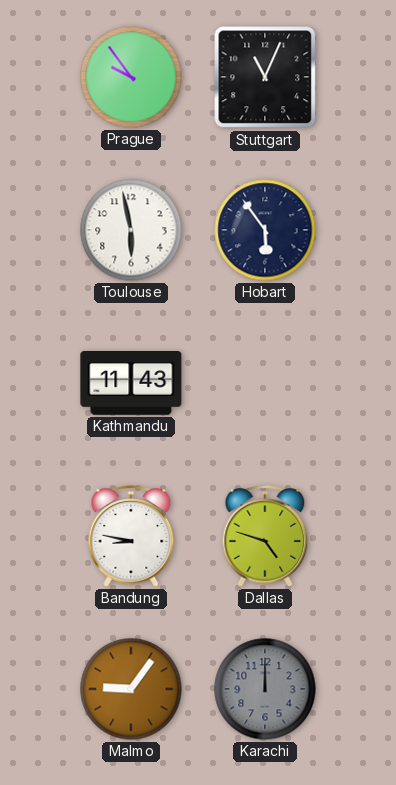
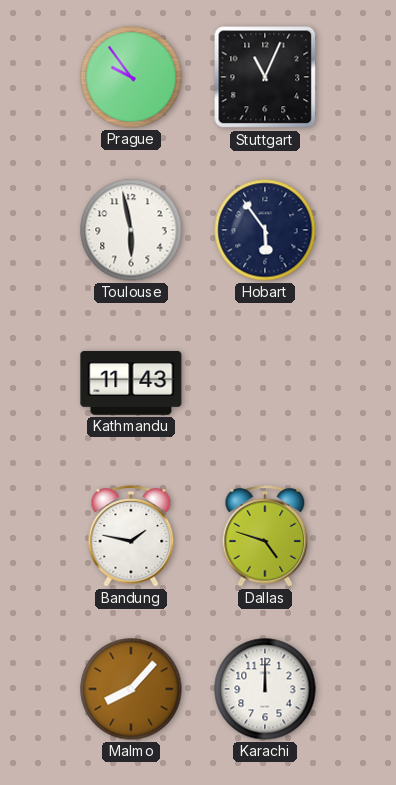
Bandung: 8:47 -> 1:47 (131, 537)
Malmo: 9:06 -> 8:07 (131, 689)
Karachi dial: grey -> white (265, 689)
